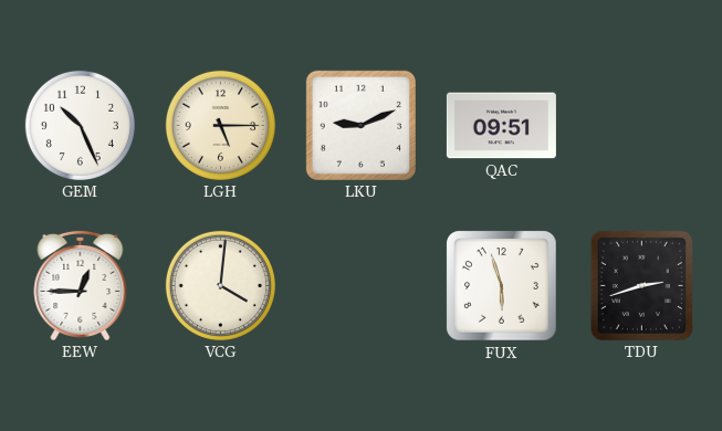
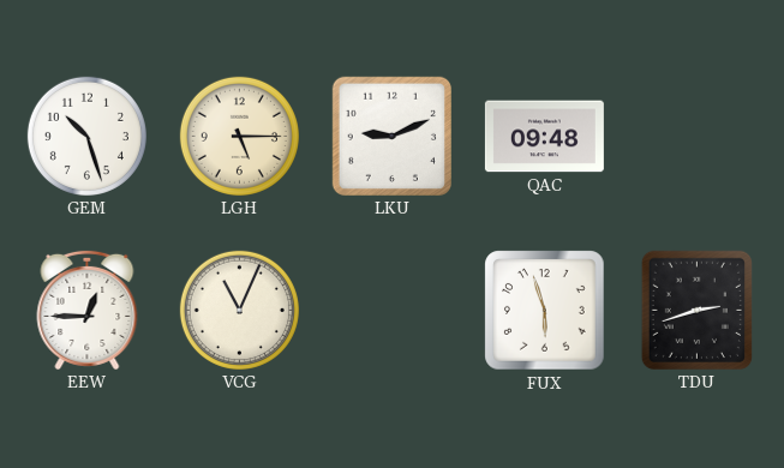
GEM: 10:26 -> 10:27 (86, 136)
QAC: 09:51 -> 09:48 (544, 137)
VCG: 4:01 -> 11:04 (239, 310)
